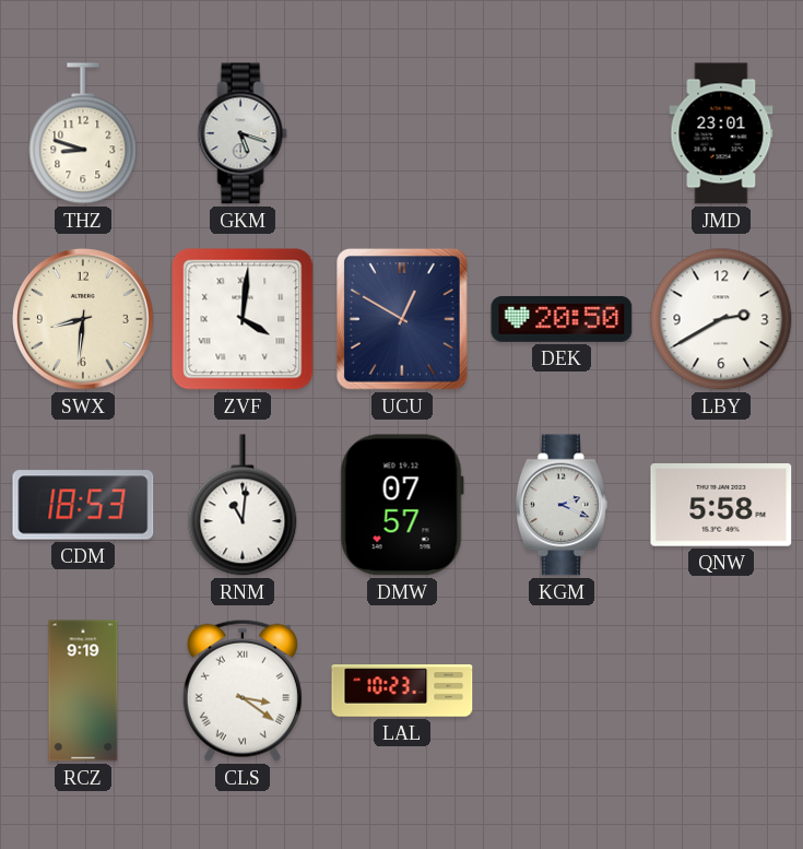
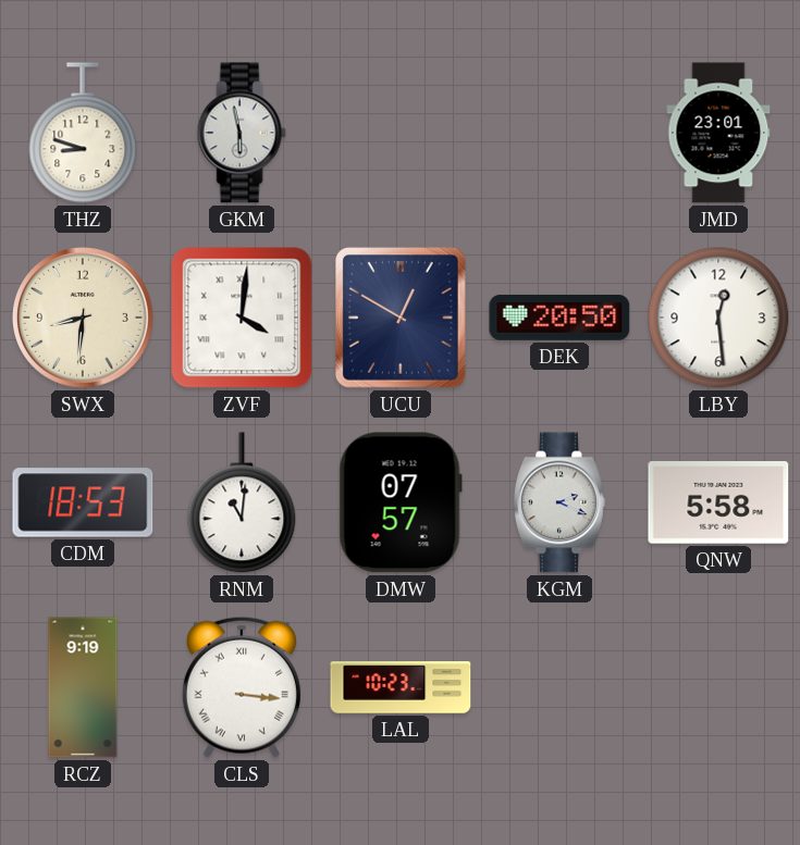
GKM: 5:18 -> 5:58 (242, 133)
LBY: 2:40 -> 12:29 (718, 318)
CLS: 3:21 -> 3:16 (242, 687)
